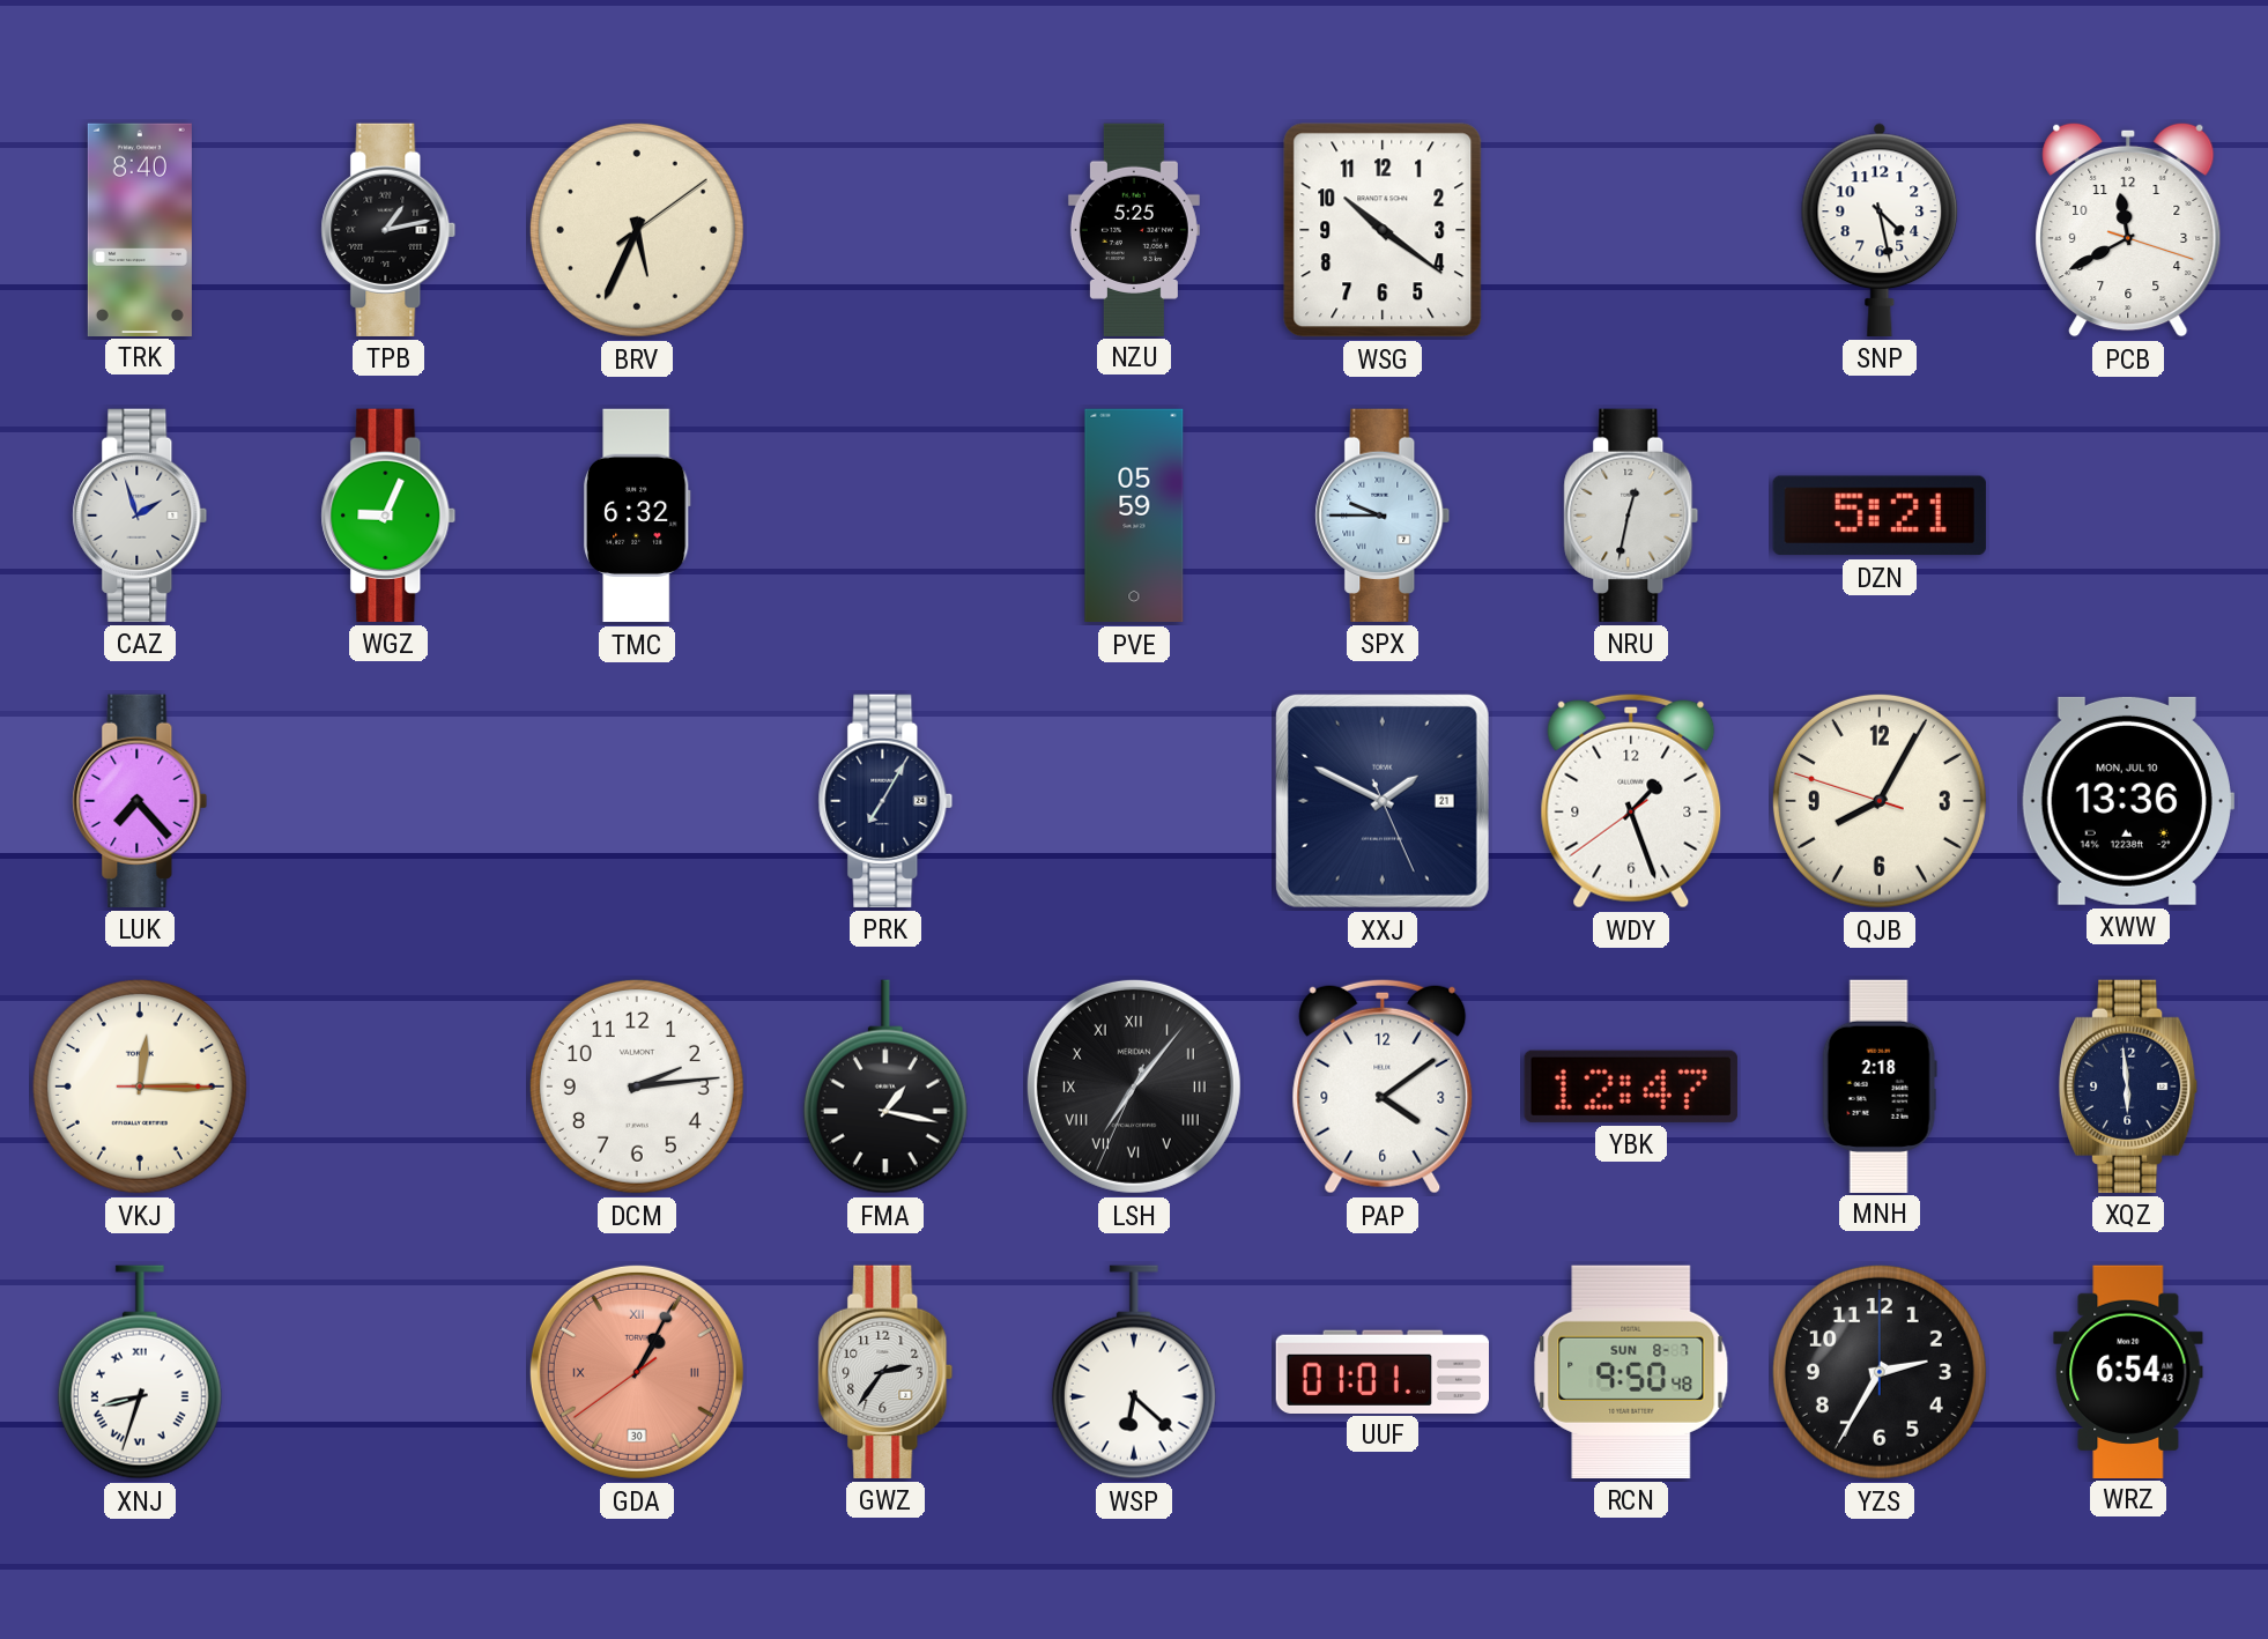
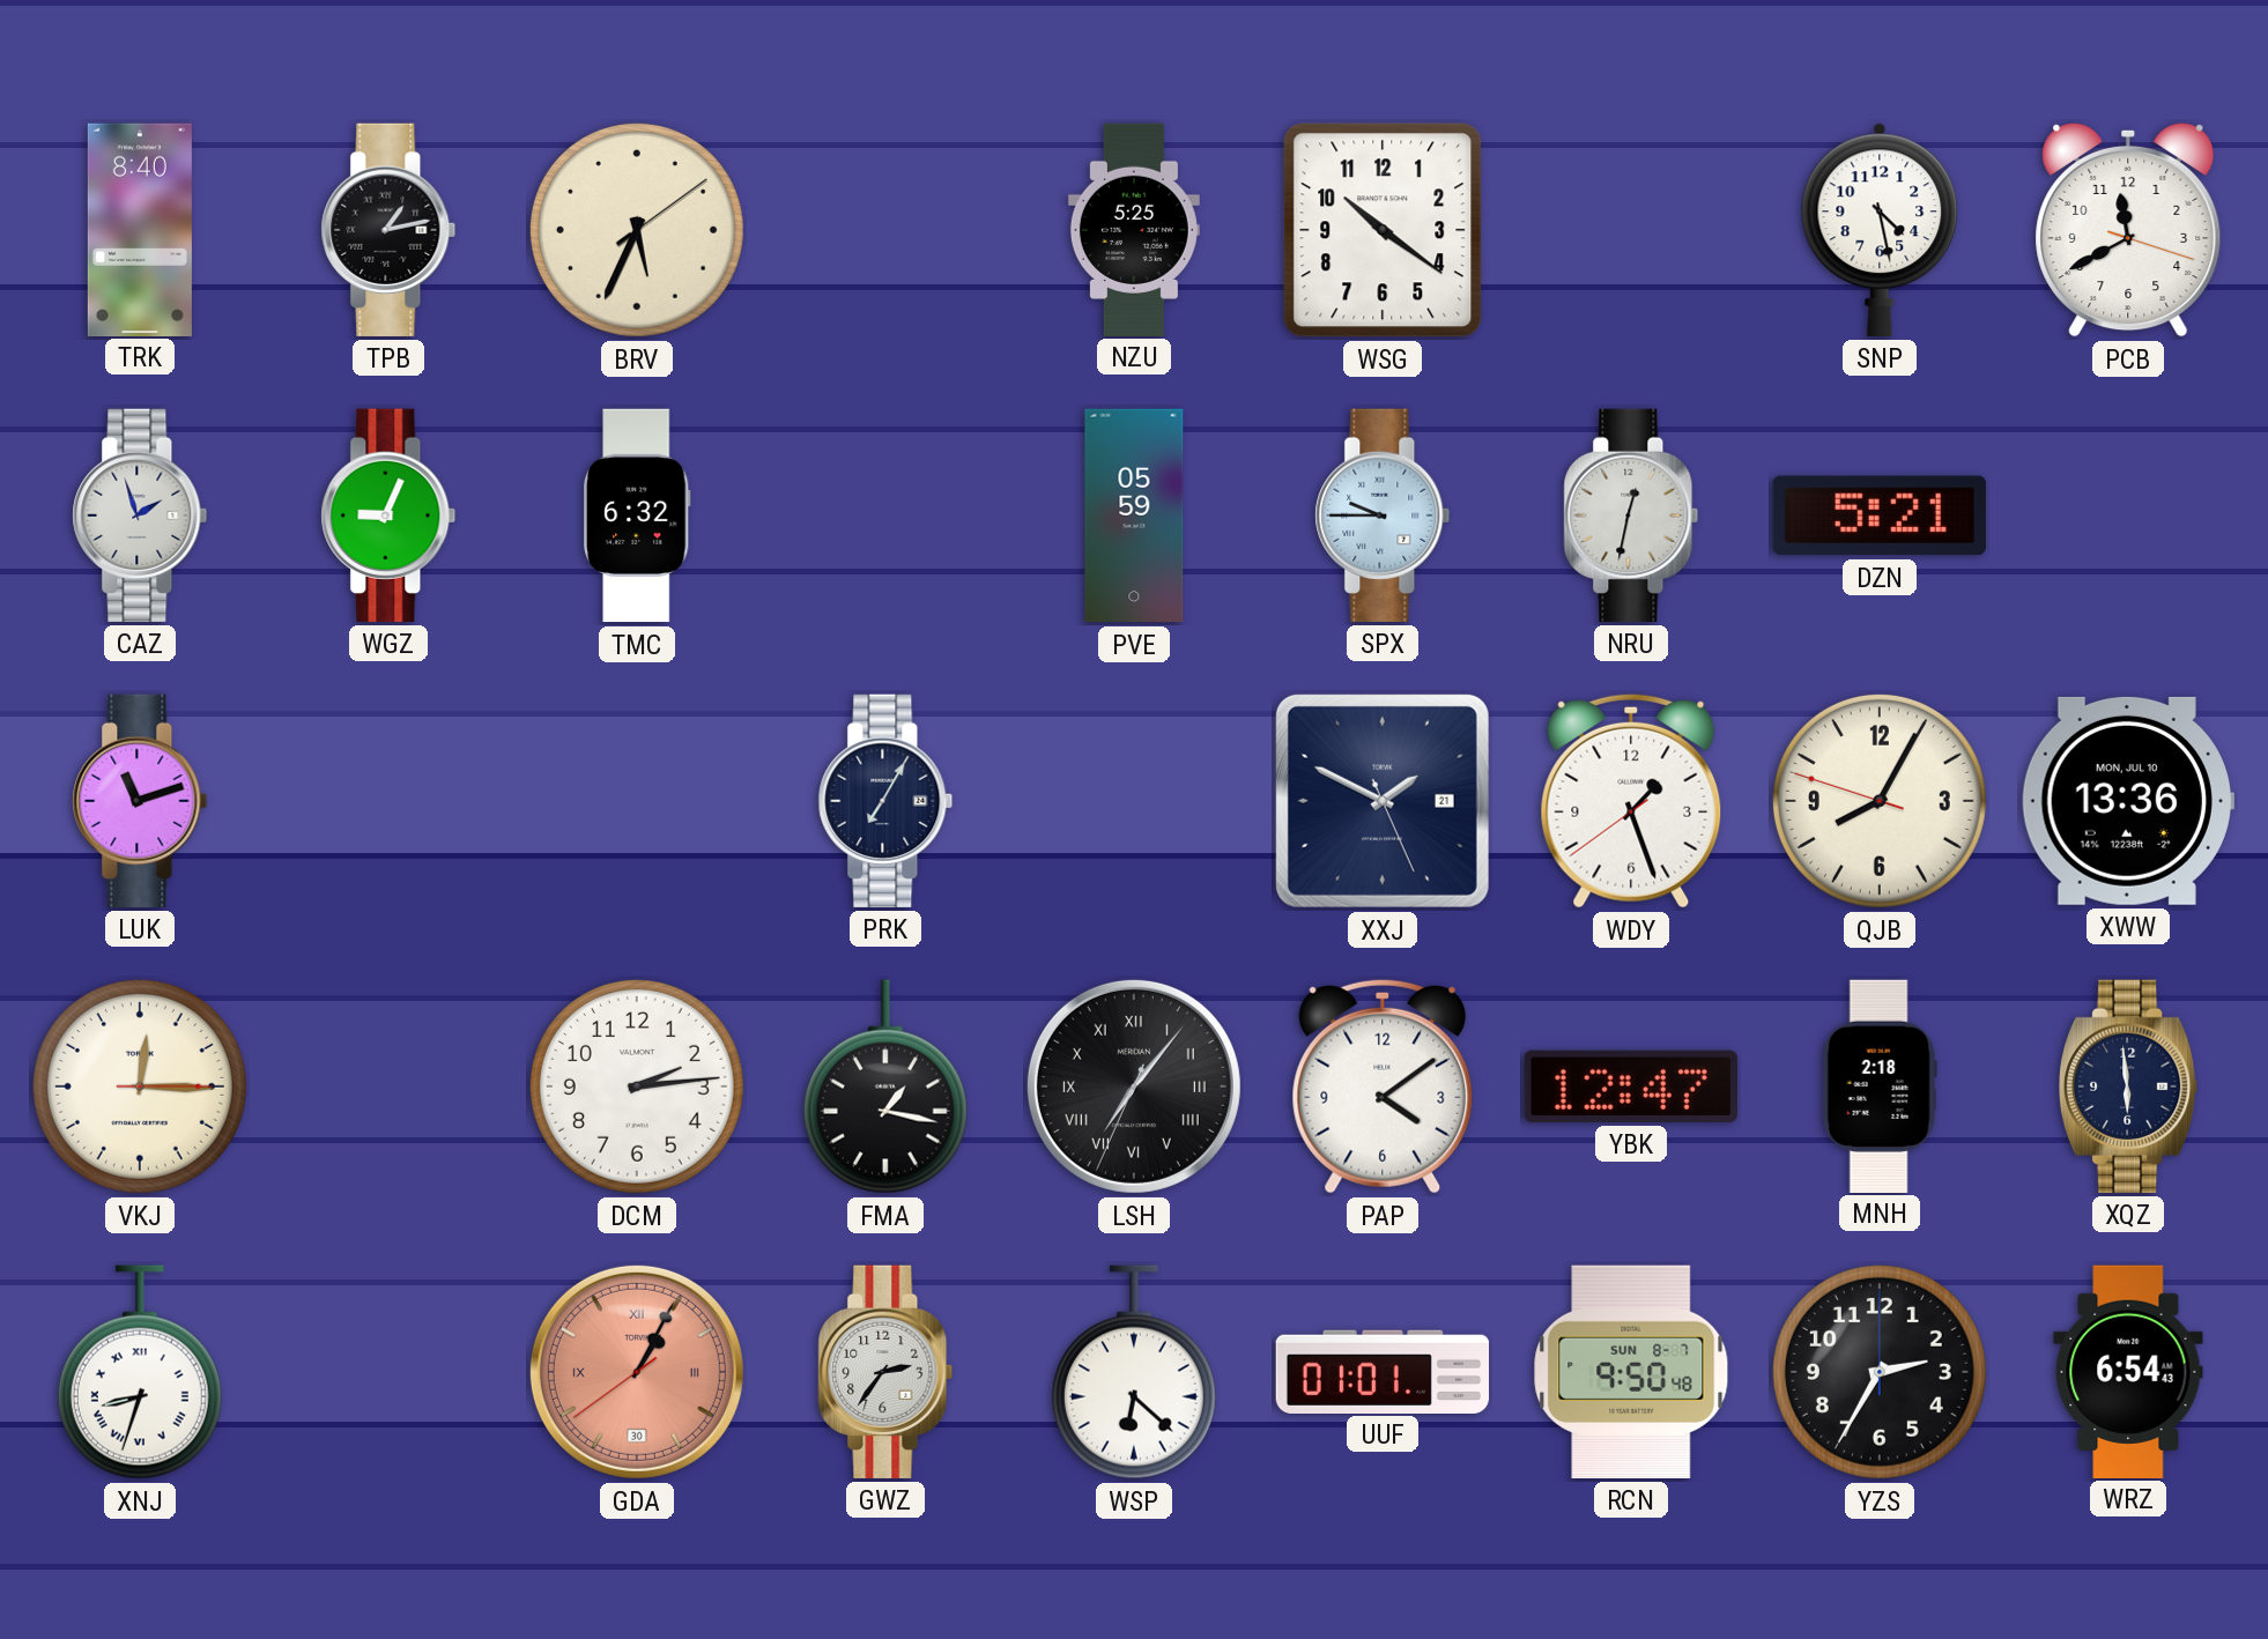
LUK: 7:23 -> 11:12 (140, 801)
